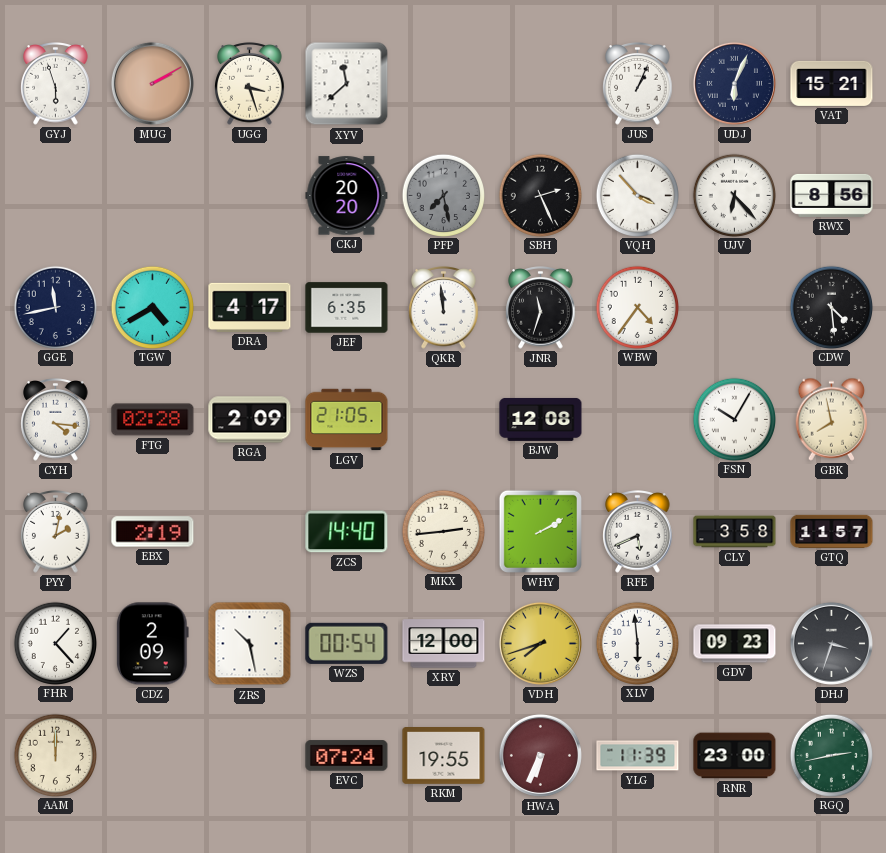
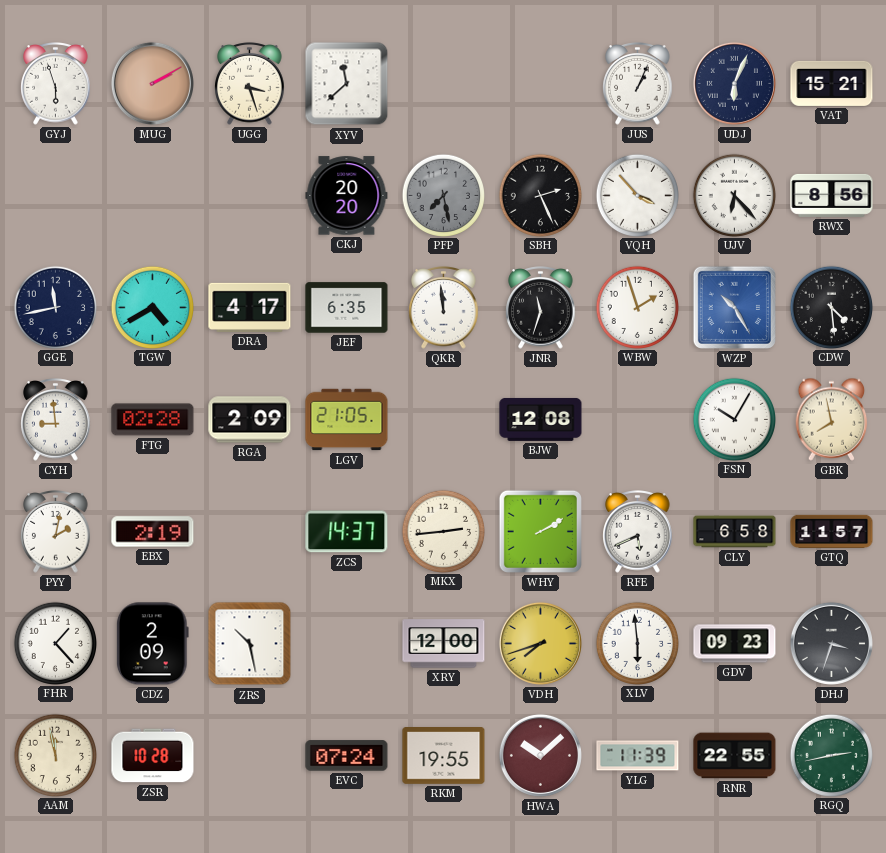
WBW: 4:36 -> 1:57 (637, 307)
WZP: none -> 10:25 (734, 307)
CYH: 4:16 -> 8:59 (56, 420)
ZCS: 14:40 -> 14:37 (347, 532)
CLY: 3:58 -> 6:58 (735, 532)
WZS: 00:54 -> none (347, 643)
AAM: 12:00 -> 11:58 (55, 755)
ZSR: none -> 10:28 (153, 756)
HWA: 6:34 -> 10:08 (540, 755)
RNR: 23:00 -> 22:55 (735, 756)
